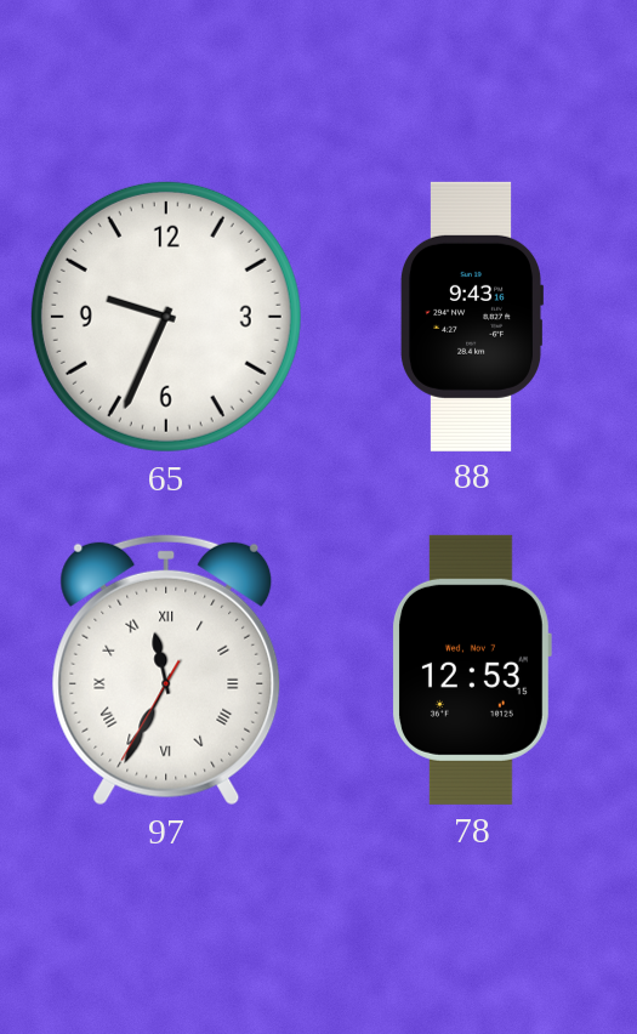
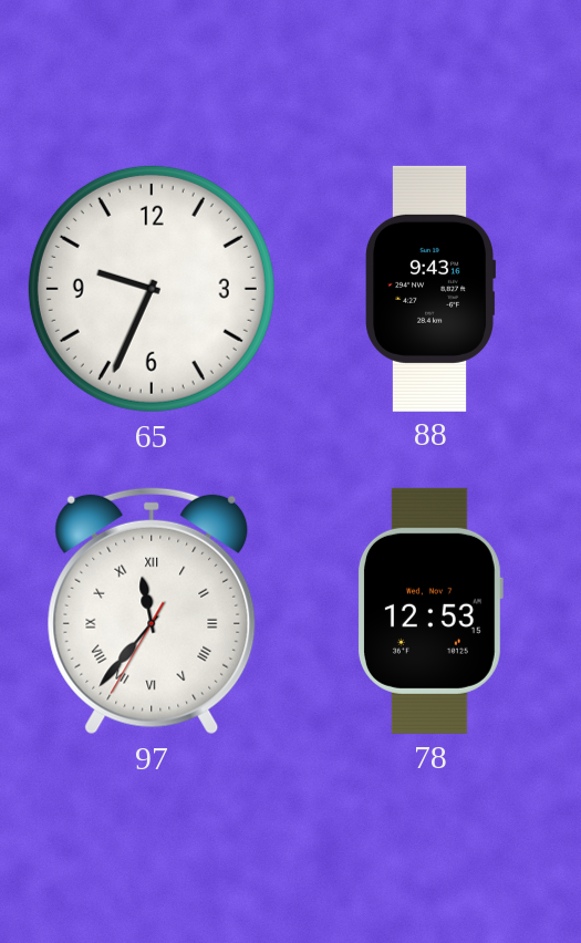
97: 11:34 -> 11:36 (152, 611)
